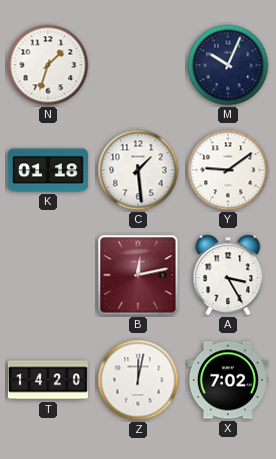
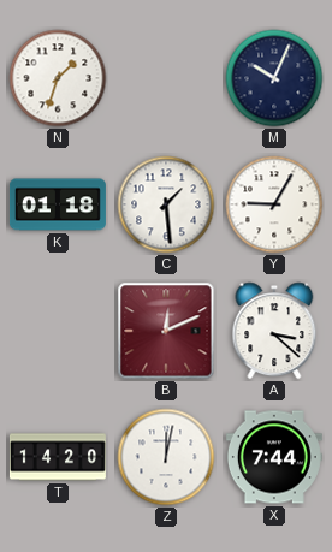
Y: 9:09 -> 9:05 (274, 204)
B: 12:13 -> 12:11 (166, 331)
A: 3:25 -> 3:22 (274, 331)
X: 7:02 -> 7:44 (274, 457)
